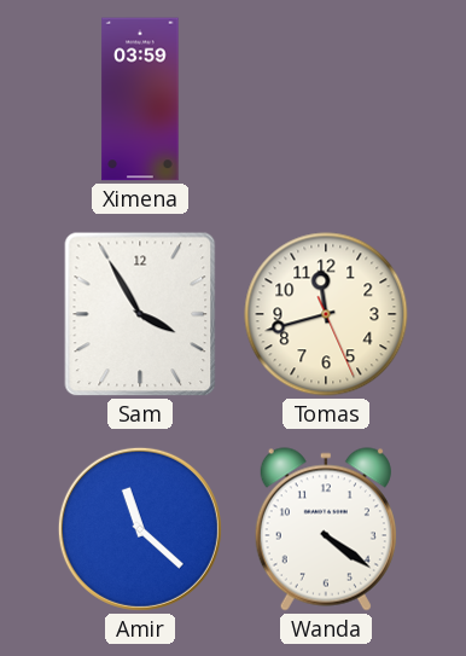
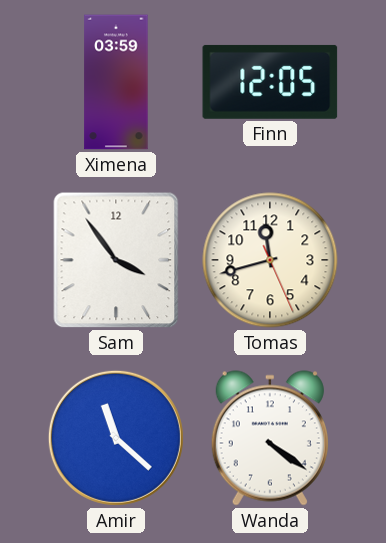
Finn: none -> 12:05 (270, 82)
Sam: 3:55 -> 3:54 (116, 260)
